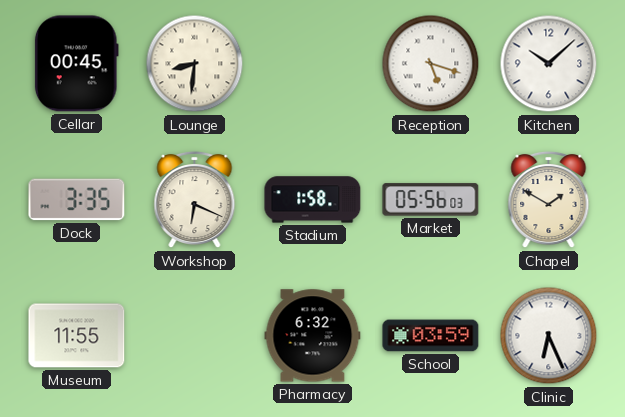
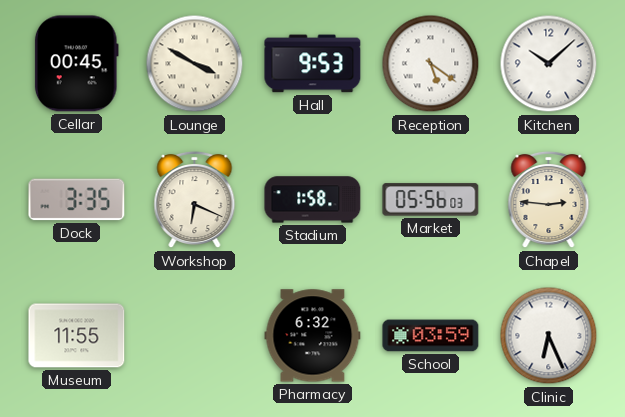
Lounge: 8:31 -> 3:50 (195, 64)
Hall: none -> 9:53 (313, 64)
Reception: 5:18 -> 5:21 (431, 64)
Chapel: 1:50 -> 2:46 (549, 200)
